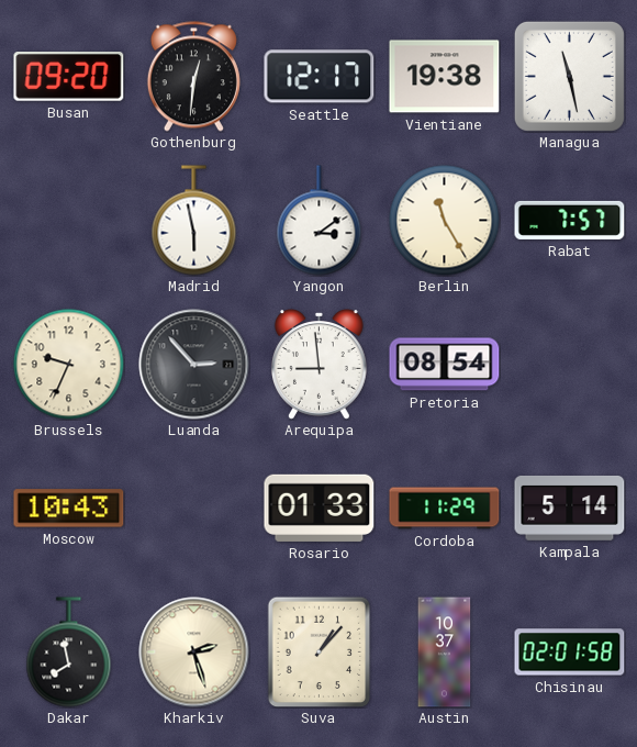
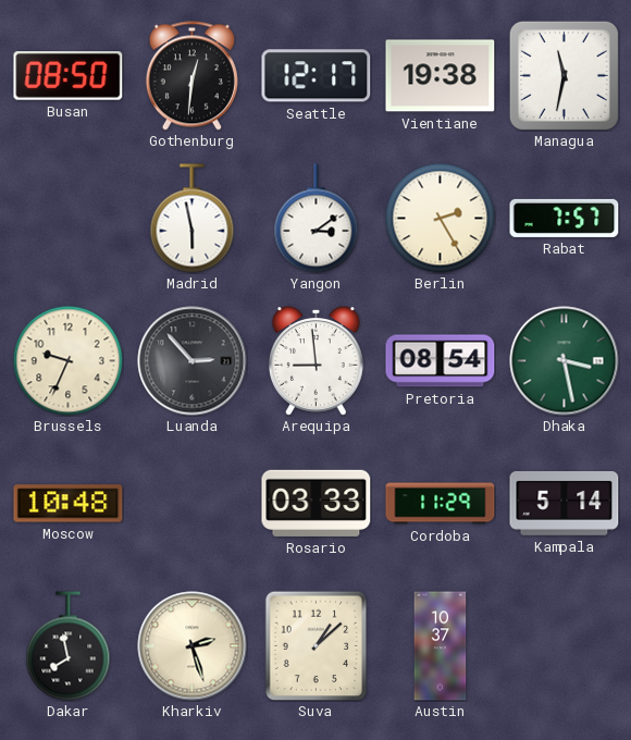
Busan: 09:20 -> 08:50 (69, 76)
Managua: 11:28 -> 11:32 (564, 75)
Berlin: 11:25 -> 2:25 (441, 219)
Dhaka: none -> 3:28 (565, 361)
Moscow: 10:43 -> 10:48 (69, 504)
Rosario: 01:33 -> 03:33 (317, 503)
Suva: 1:07 -> 1:08 (317, 645)
Chisinau: 02:01 -> none (570, 653)
